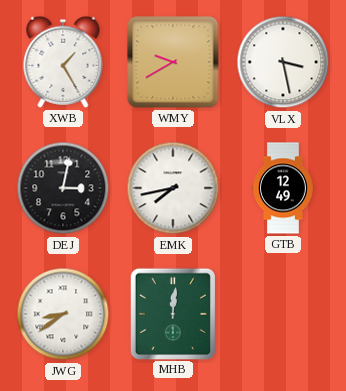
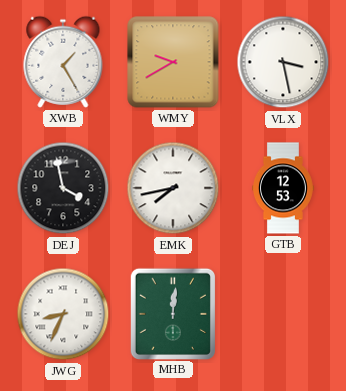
DEJ: 3:02 -> 3:58 (63, 188)
GTB: 12:49 -> 12:53 (284, 188)
JWG: 8:39 -> 8:34 (63, 314)
